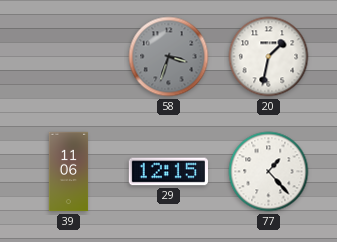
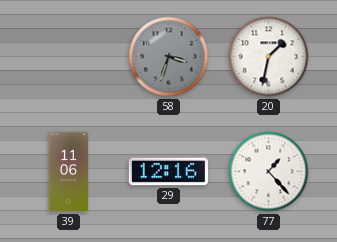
29: 12:15 -> 12:16 (168, 172)
